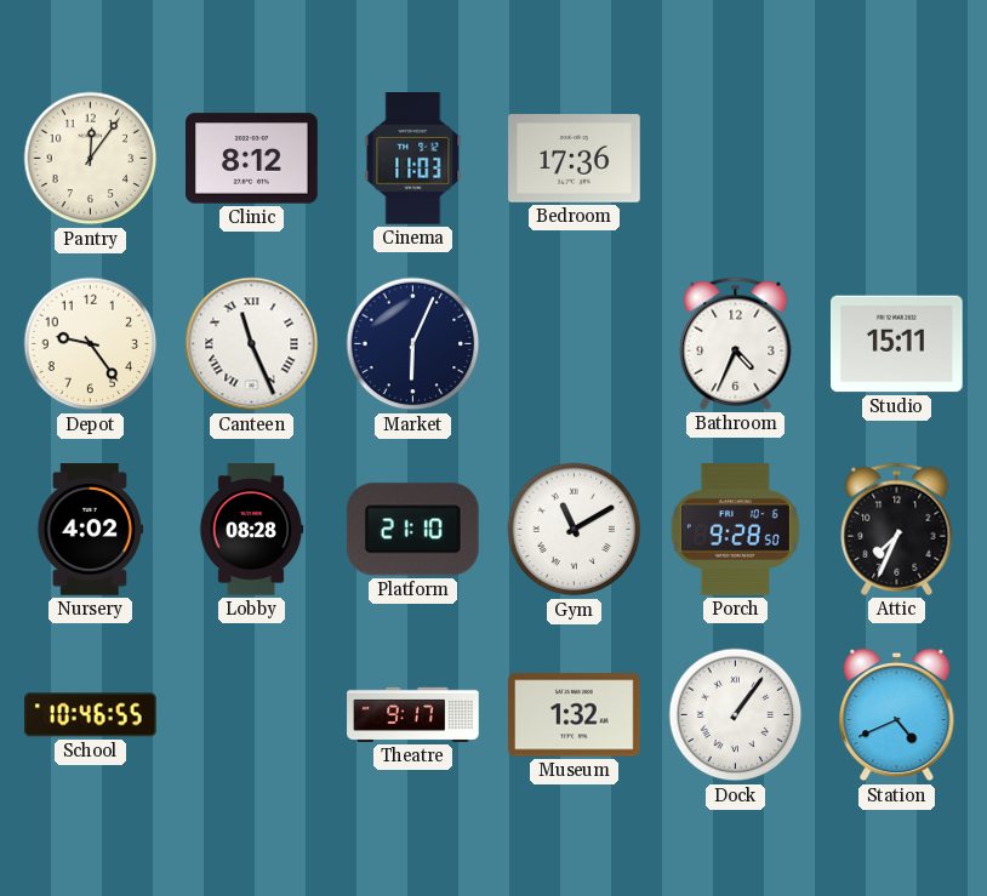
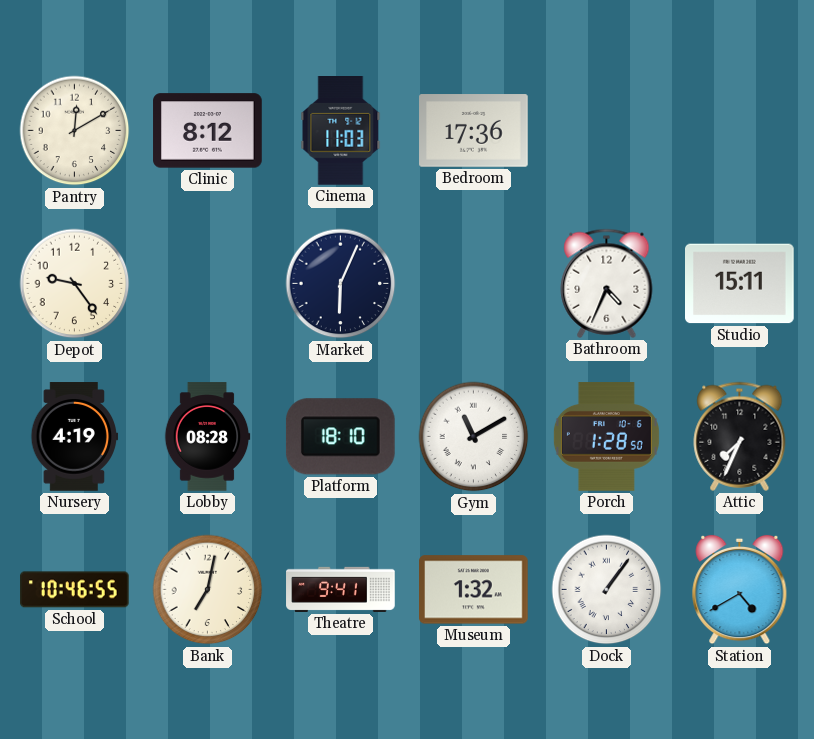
Pantry: 12:06 -> 12:10 (75, 131)
Canteen: 11:26 -> none (252, 344)
Nursery: 4:02 -> 4:19 (75, 437)
Platform: 21:10 -> 18:10 (340, 437)
Porch: 9:28 -> 1:28 (606, 437)
Bank: none -> 7:02 (208, 590)
Theatre: 9:17 -> 9:41 (341, 589)
Station: 4:41 -> 4:40 (740, 590)
